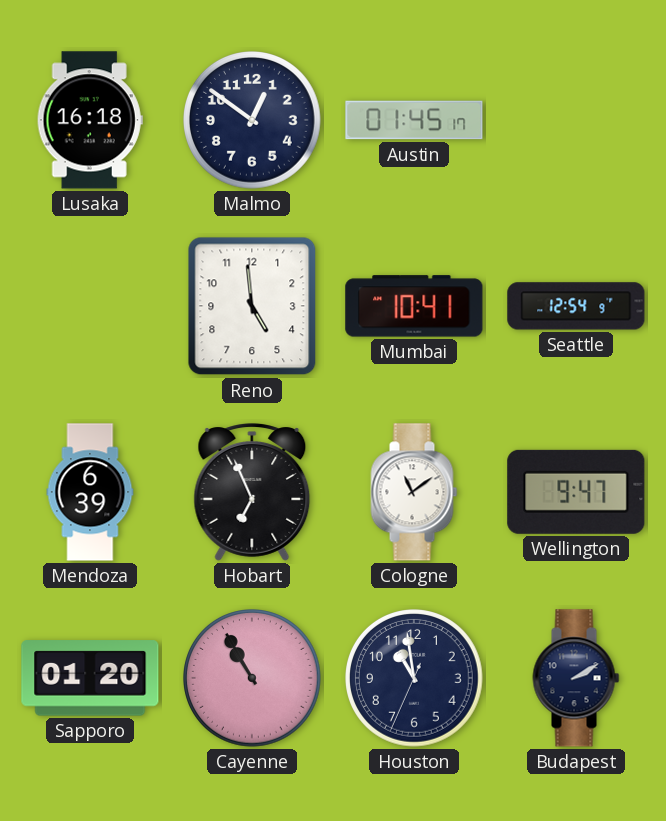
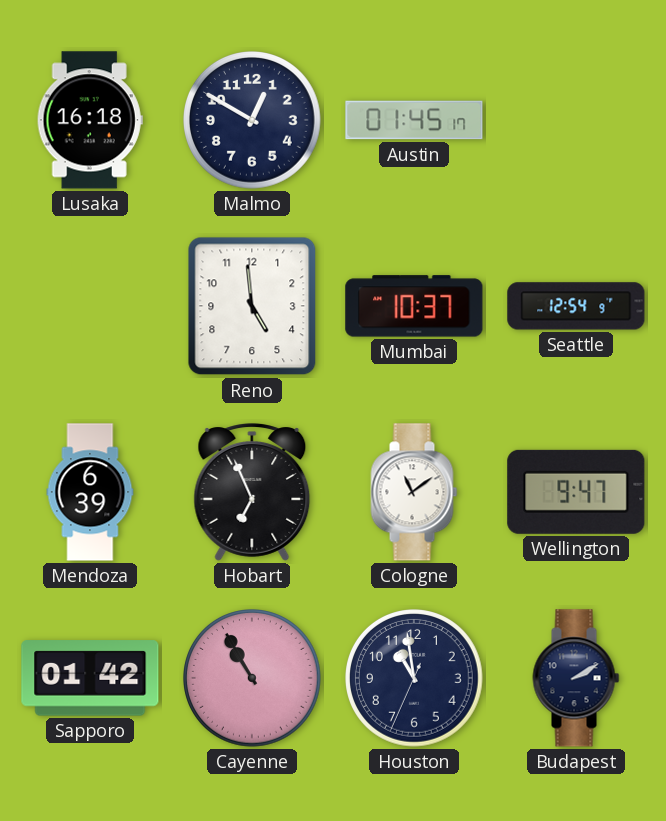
Malmo: 12:51 -> 12:50 (253, 121)
Mumbai: 10:41 -> 10:37 (414, 306)
Sapporo: 01:20 -> 01:42 (90, 678)
